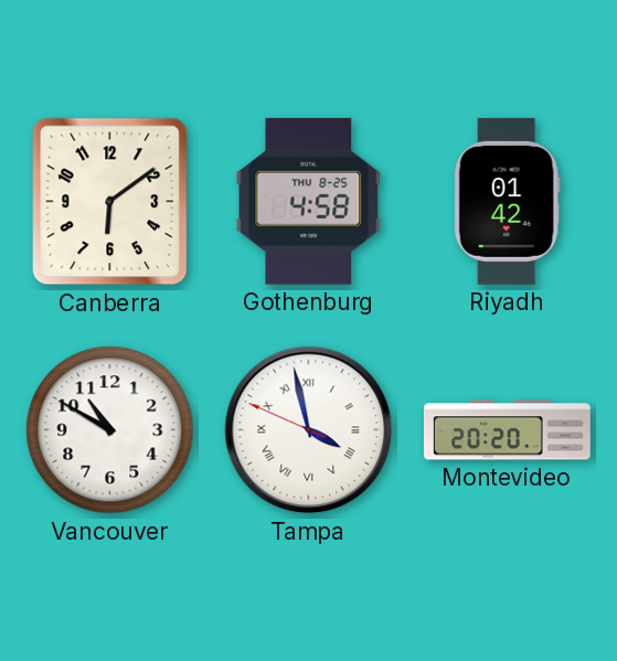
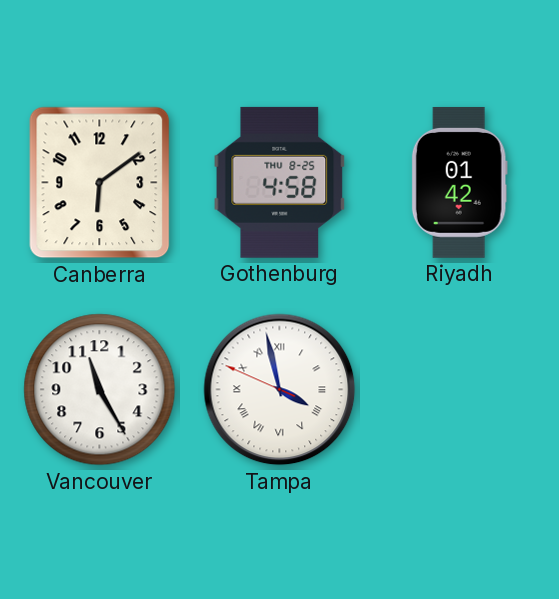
Vancouver: 10:50 -> 11:25 (100, 390)
Montevideo: 20:20 -> none (508, 430)
